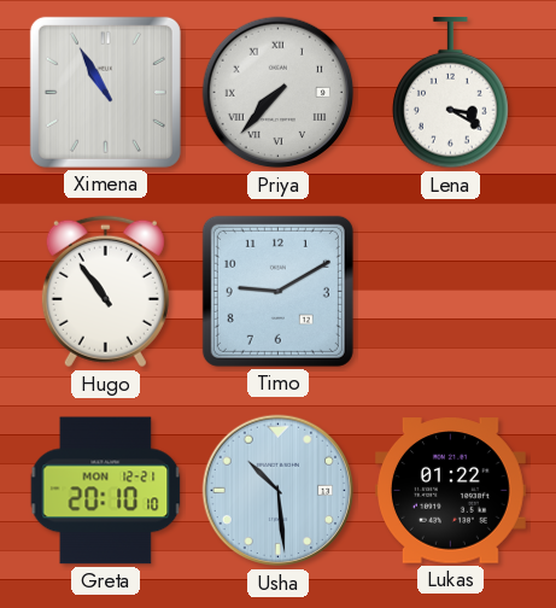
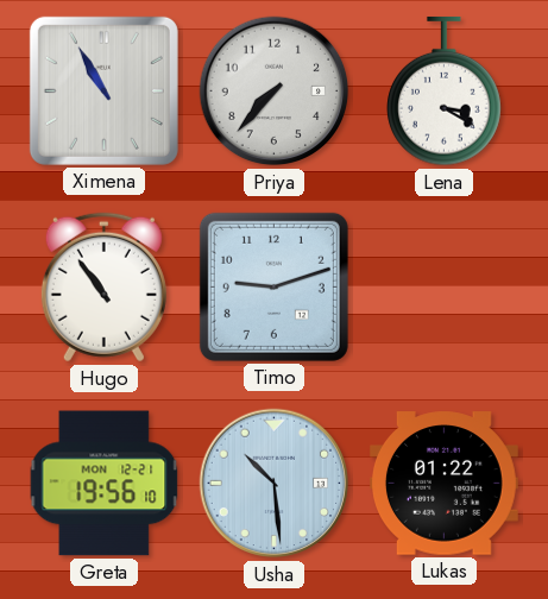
Priya numerals: Roman -> Arabic (275, 92)
Timo: 9:10 -> 9:12 (273, 286)
Greta: 20:10 -> 19:56 (105, 484)
